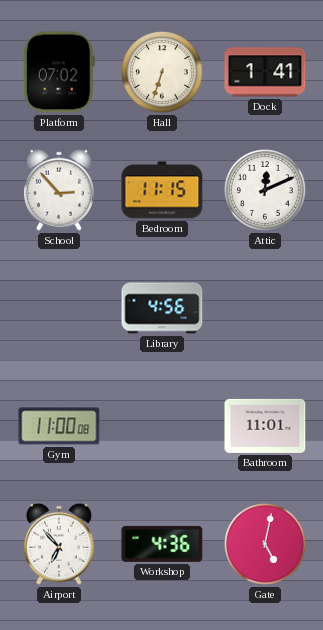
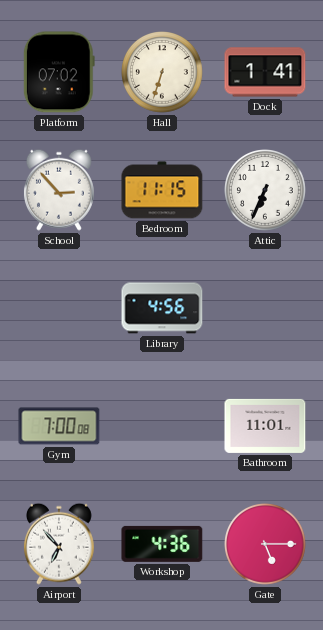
Attic: 12:11 -> 6:34 (266, 191)
Gym: 11:00 -> 7:00 (59, 426)
Gate: 5:02 -> 5:15 (266, 545)
